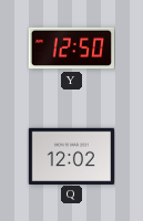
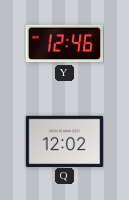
Y: 12:50 -> 12:46 (64, 44)
